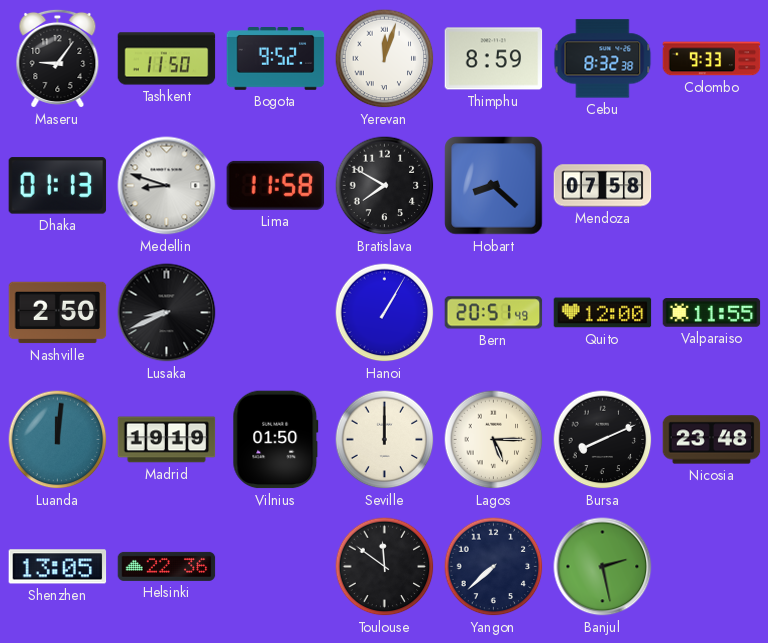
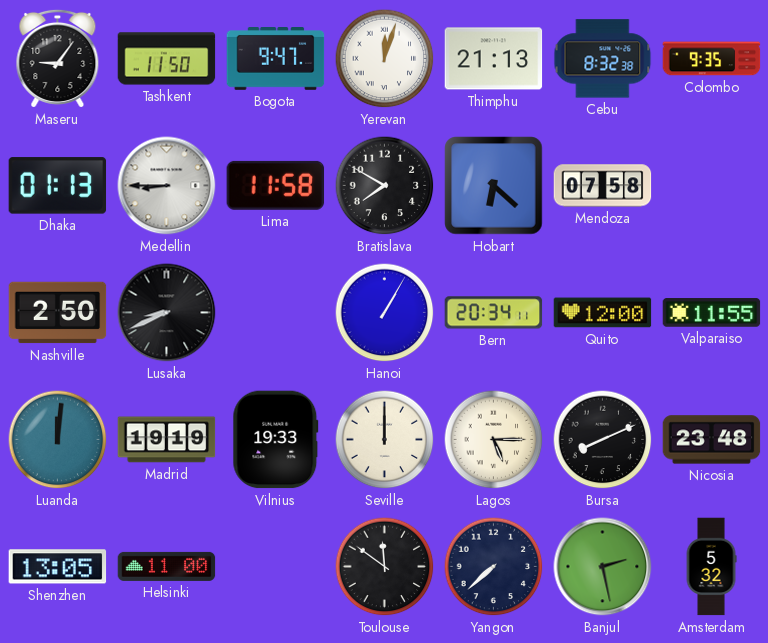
Bogota: 9:52 -> 9:47 (276, 59)
Thimphu: 8:59 -> 21:13 (494, 59)
Colombo: 9:33 -> 9:35 (712, 59)
Medellin: 8:48 -> 8:45 (167, 186)
Hobart: 8:22 -> 6:22 (494, 186)
Bern: 20:51 -> 20:34 (494, 313)
Vilnius: 01:50 -> 19:33 (276, 440)
Helsinki: 22:36 -> 11:00 (167, 566)
Amsterdam: none -> 5:32 (711, 567)
